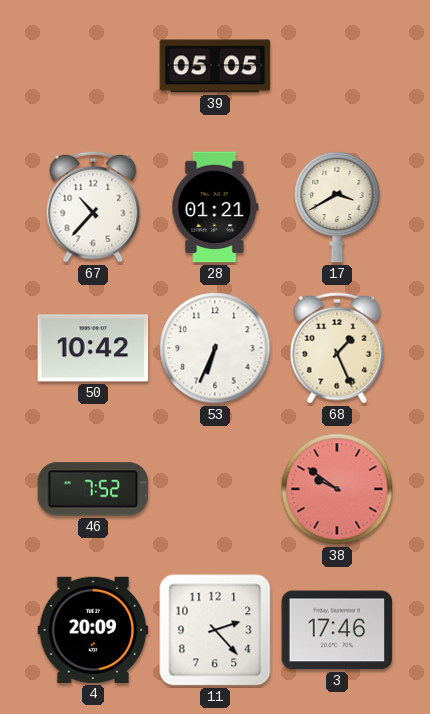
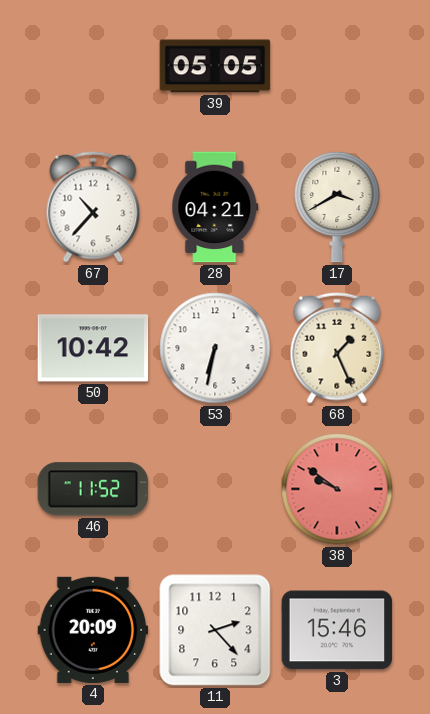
28: 01:21 -> 04:21 (215, 207)
53: 6:34 -> 6:32 (215, 348)
46: 7:52 -> 11:52 (93, 489)
3: 17:46 -> 15:46 (337, 630)
